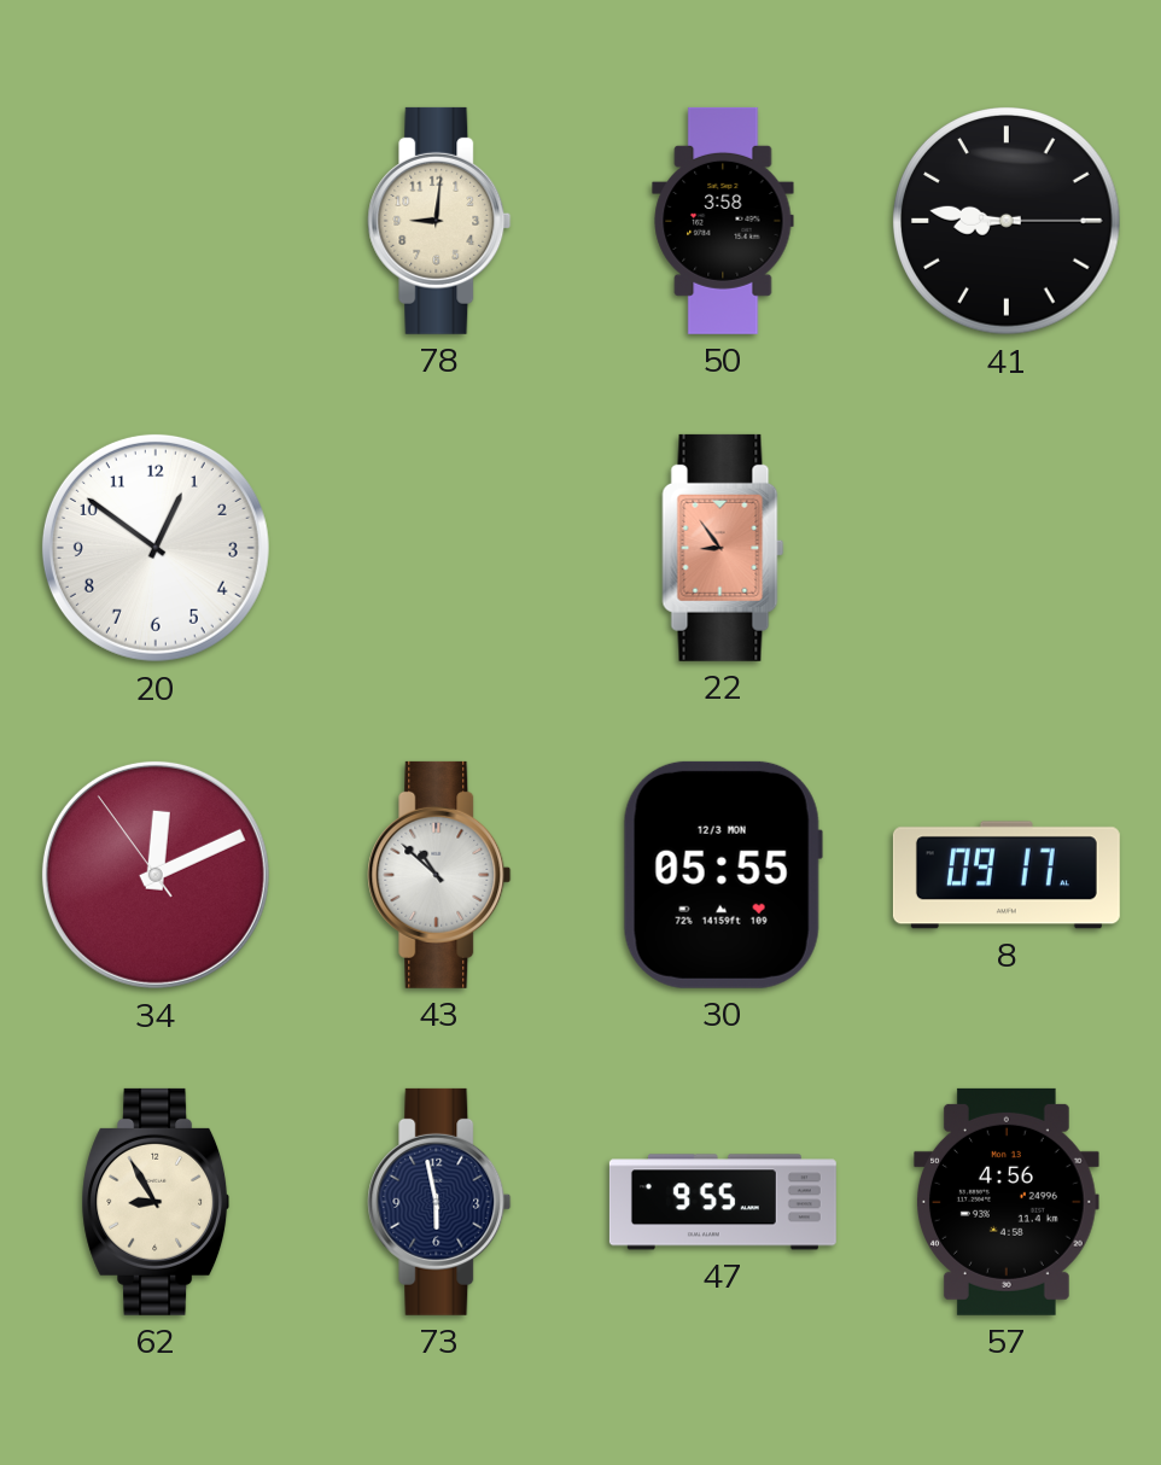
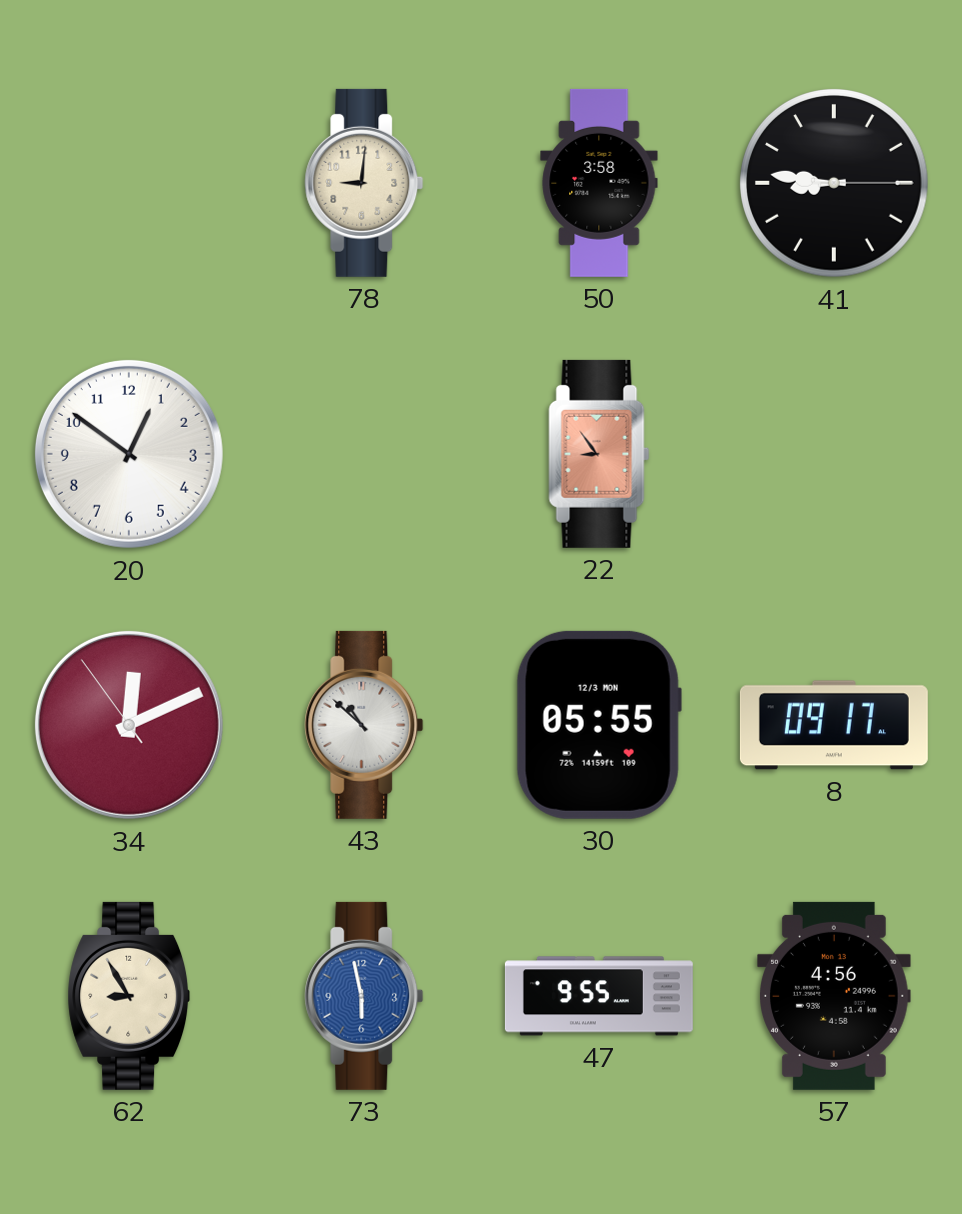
73 dial: navy -> blue (364, 996)
